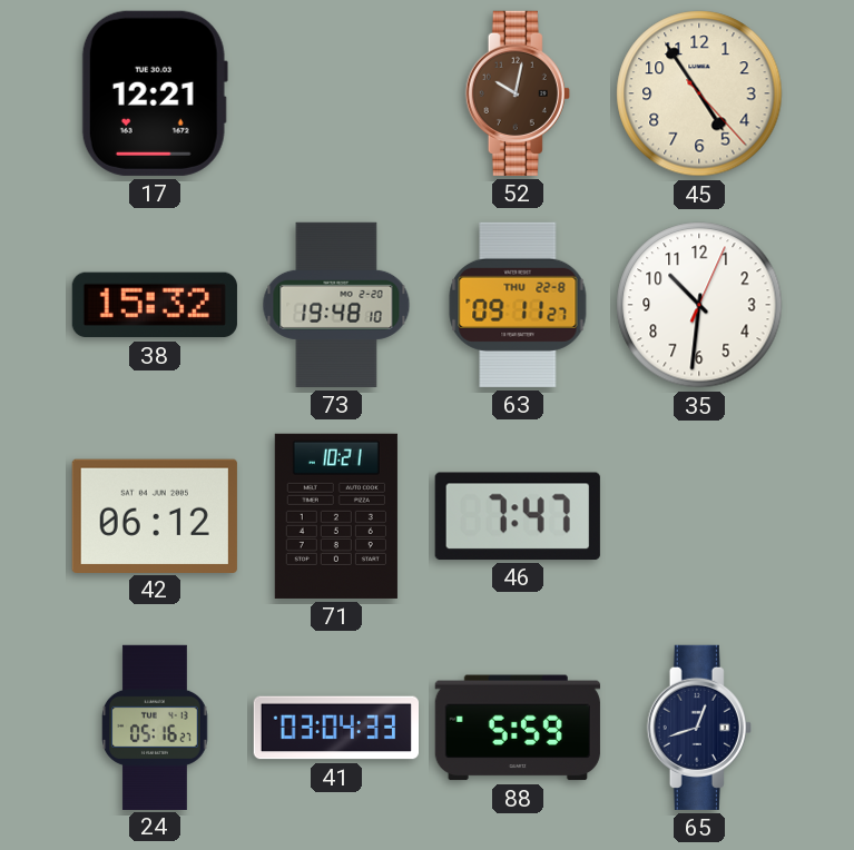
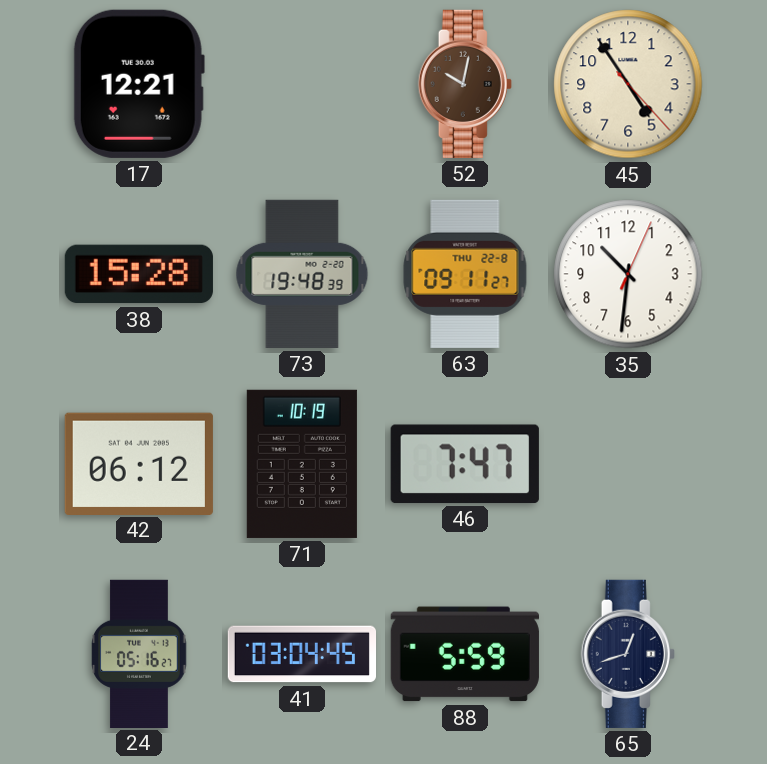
38: 15:32 -> 15:28 (139, 274)
73: 19:48:10 -> 19:48:39 (302, 274)
71: 10:21 -> 10:19 (302, 464)
41: 03:04:33 -> 03:04:45 (301, 654)
